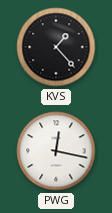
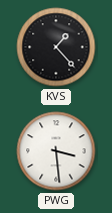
PWG: 12:17 -> 3:29 (56, 151)
